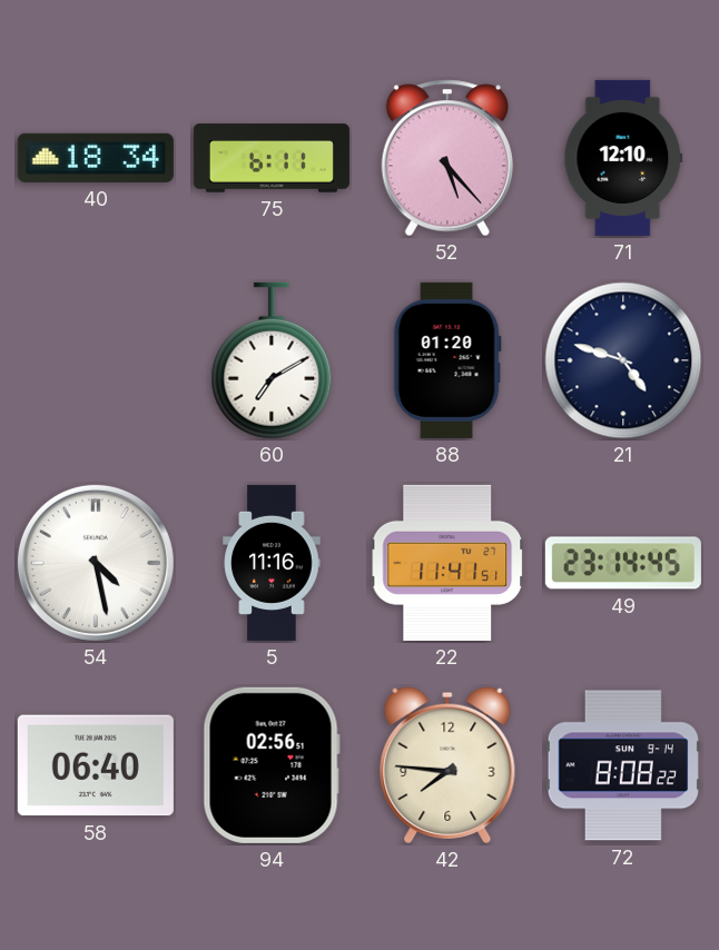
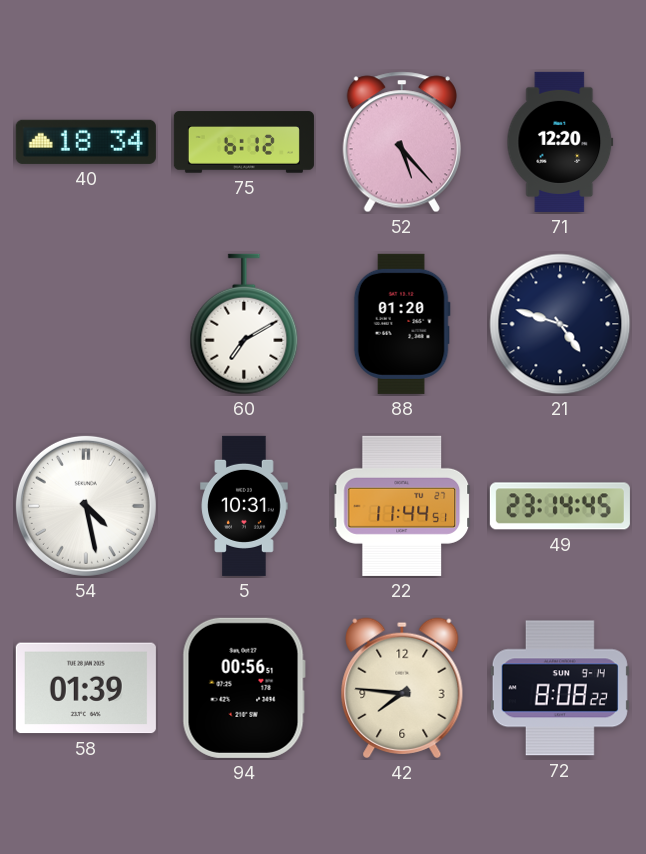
75: 6:11 -> 6:12 (244, 142)
71: 12:10 -> 12:20 (560, 142)
5: 11:16 -> 10:31 (244, 506)
22: 11:41 -> 11:44 (402, 506)
58: 06:40 -> 01:39 (86, 688)
94: 02:56 -> 00:56 (244, 688)
